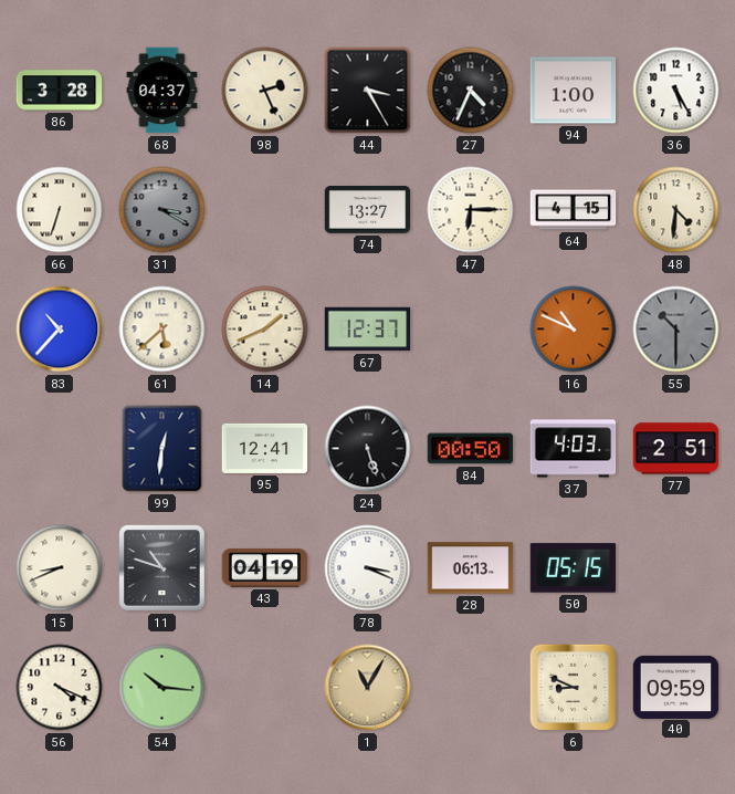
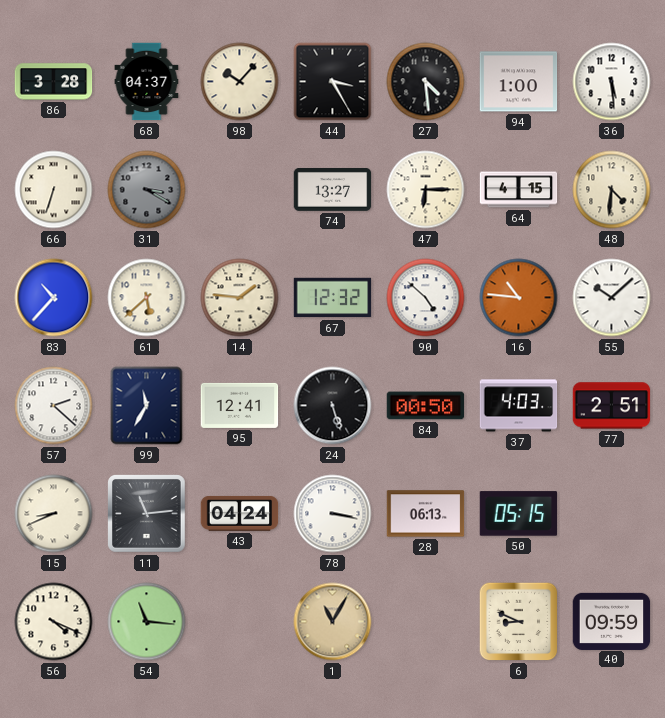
98: 2:26 -> 10:07 (240, 82)
27: 4:34 -> 4:29 (426, 82)
36: 5:25 -> 5:29 (612, 82)
14: 1:41 -> 1:46 (240, 298)
67: 12:37 -> 12:32 (333, 298)
90: none -> 4:52 (426, 298)
16: 10:49 -> 10:46 (519, 298)
55: 10:30 -> 10:08 (612, 298)
55 dial: grey -> white (612, 298)
57: none -> 2:22 (54, 406)
99: 12:31 -> 11:35 (147, 406)
11: 10:48 -> 11:14 (147, 514)
43: 04:19 -> 04:24 (240, 513)
78: 3:19 -> 3:17 (333, 514)
54: 10:16 -> 11:16 (147, 622)
